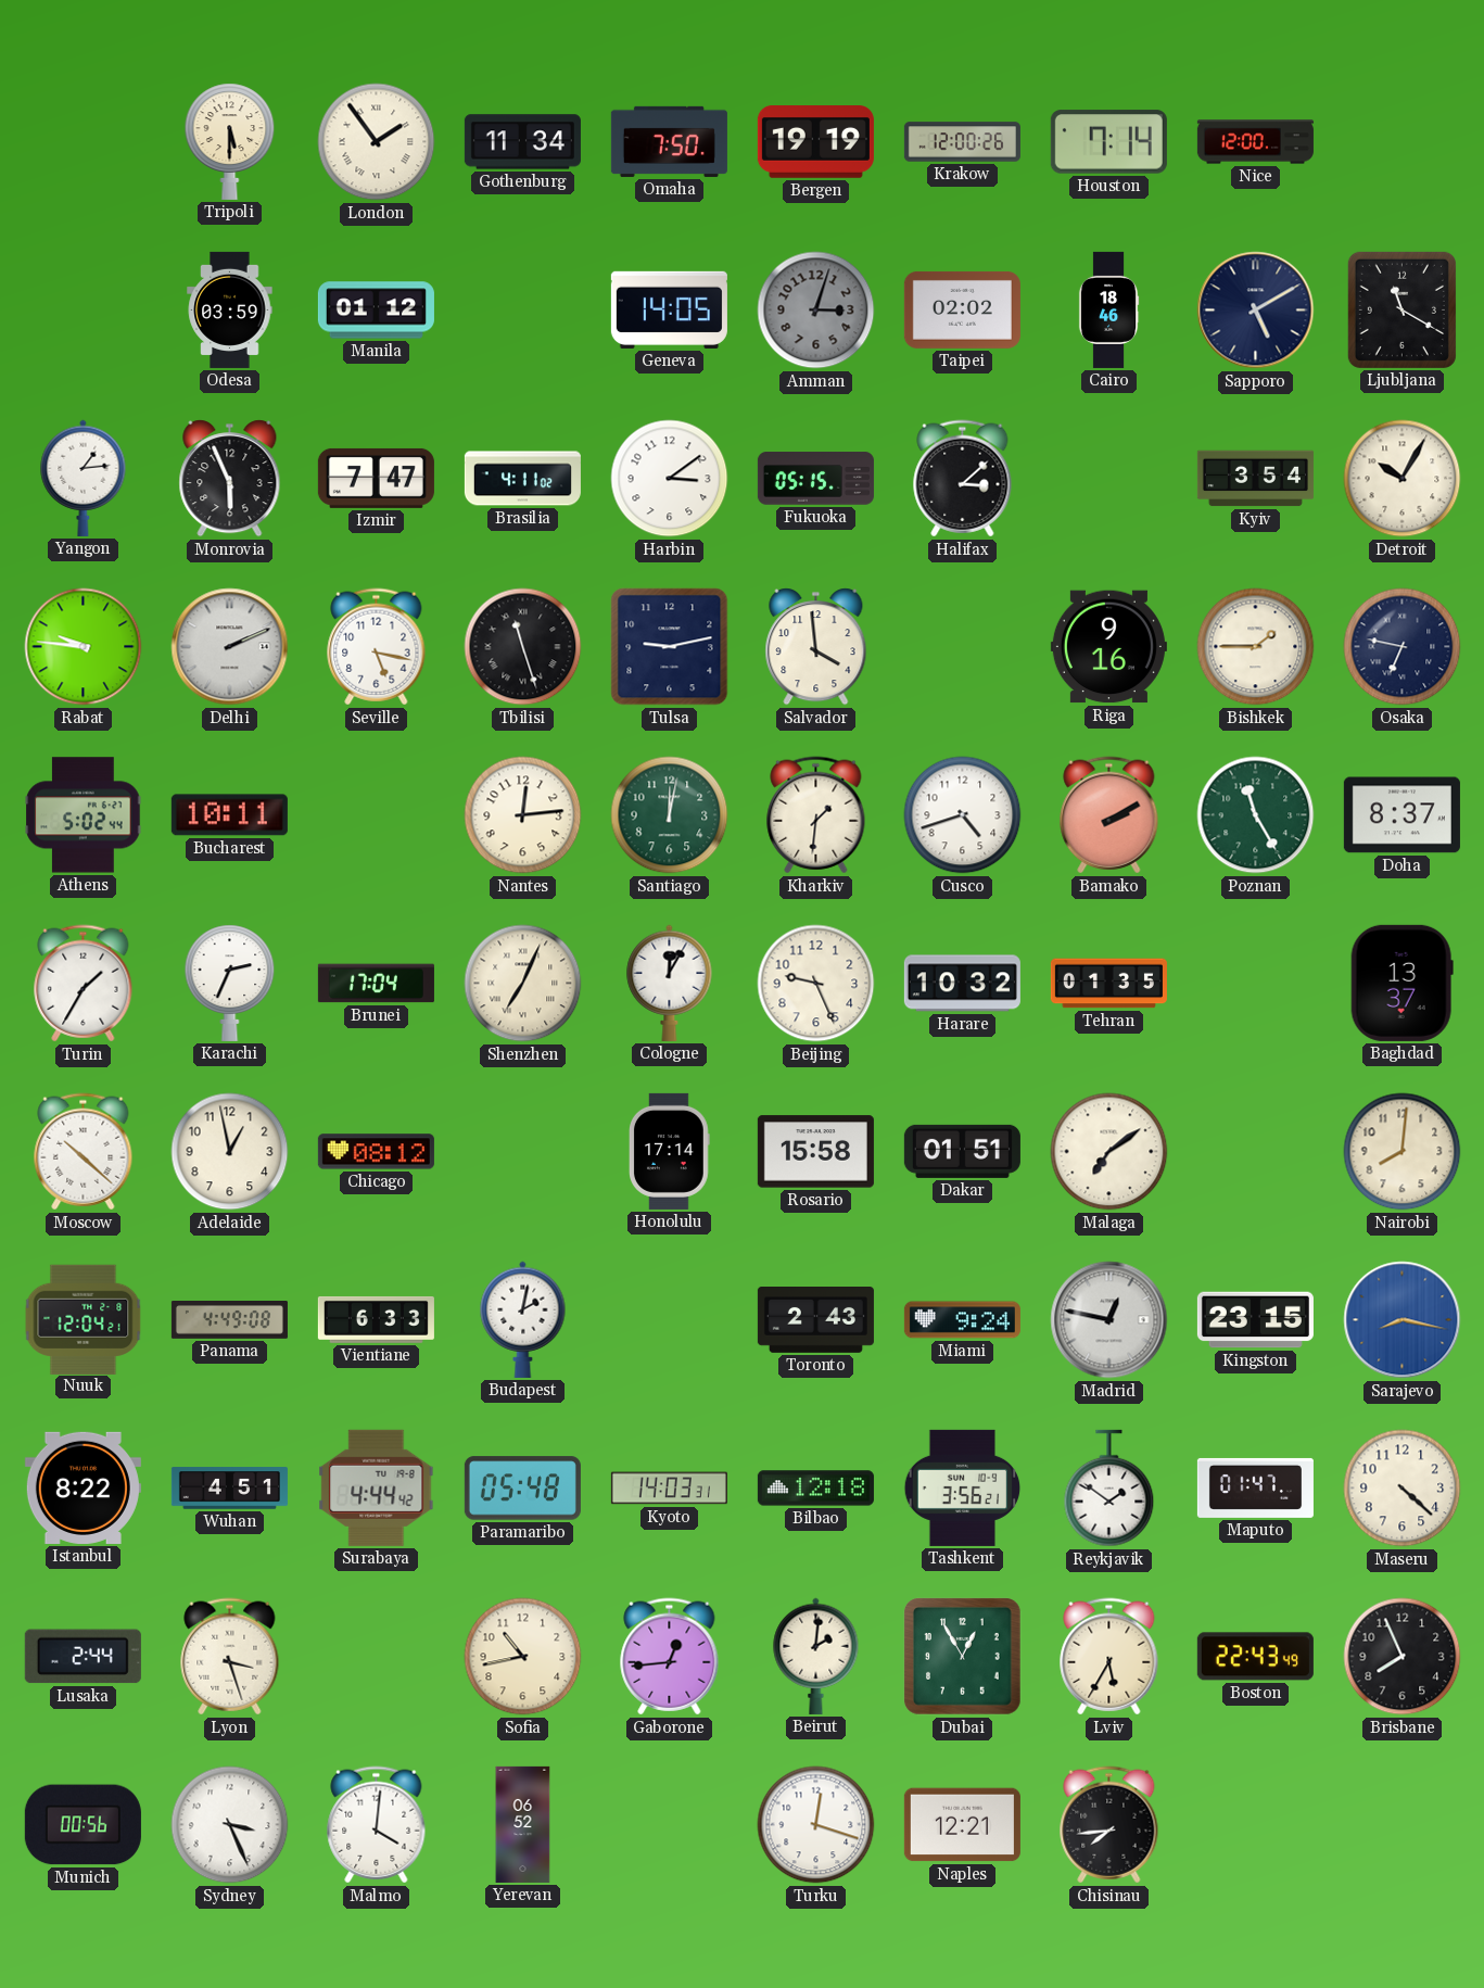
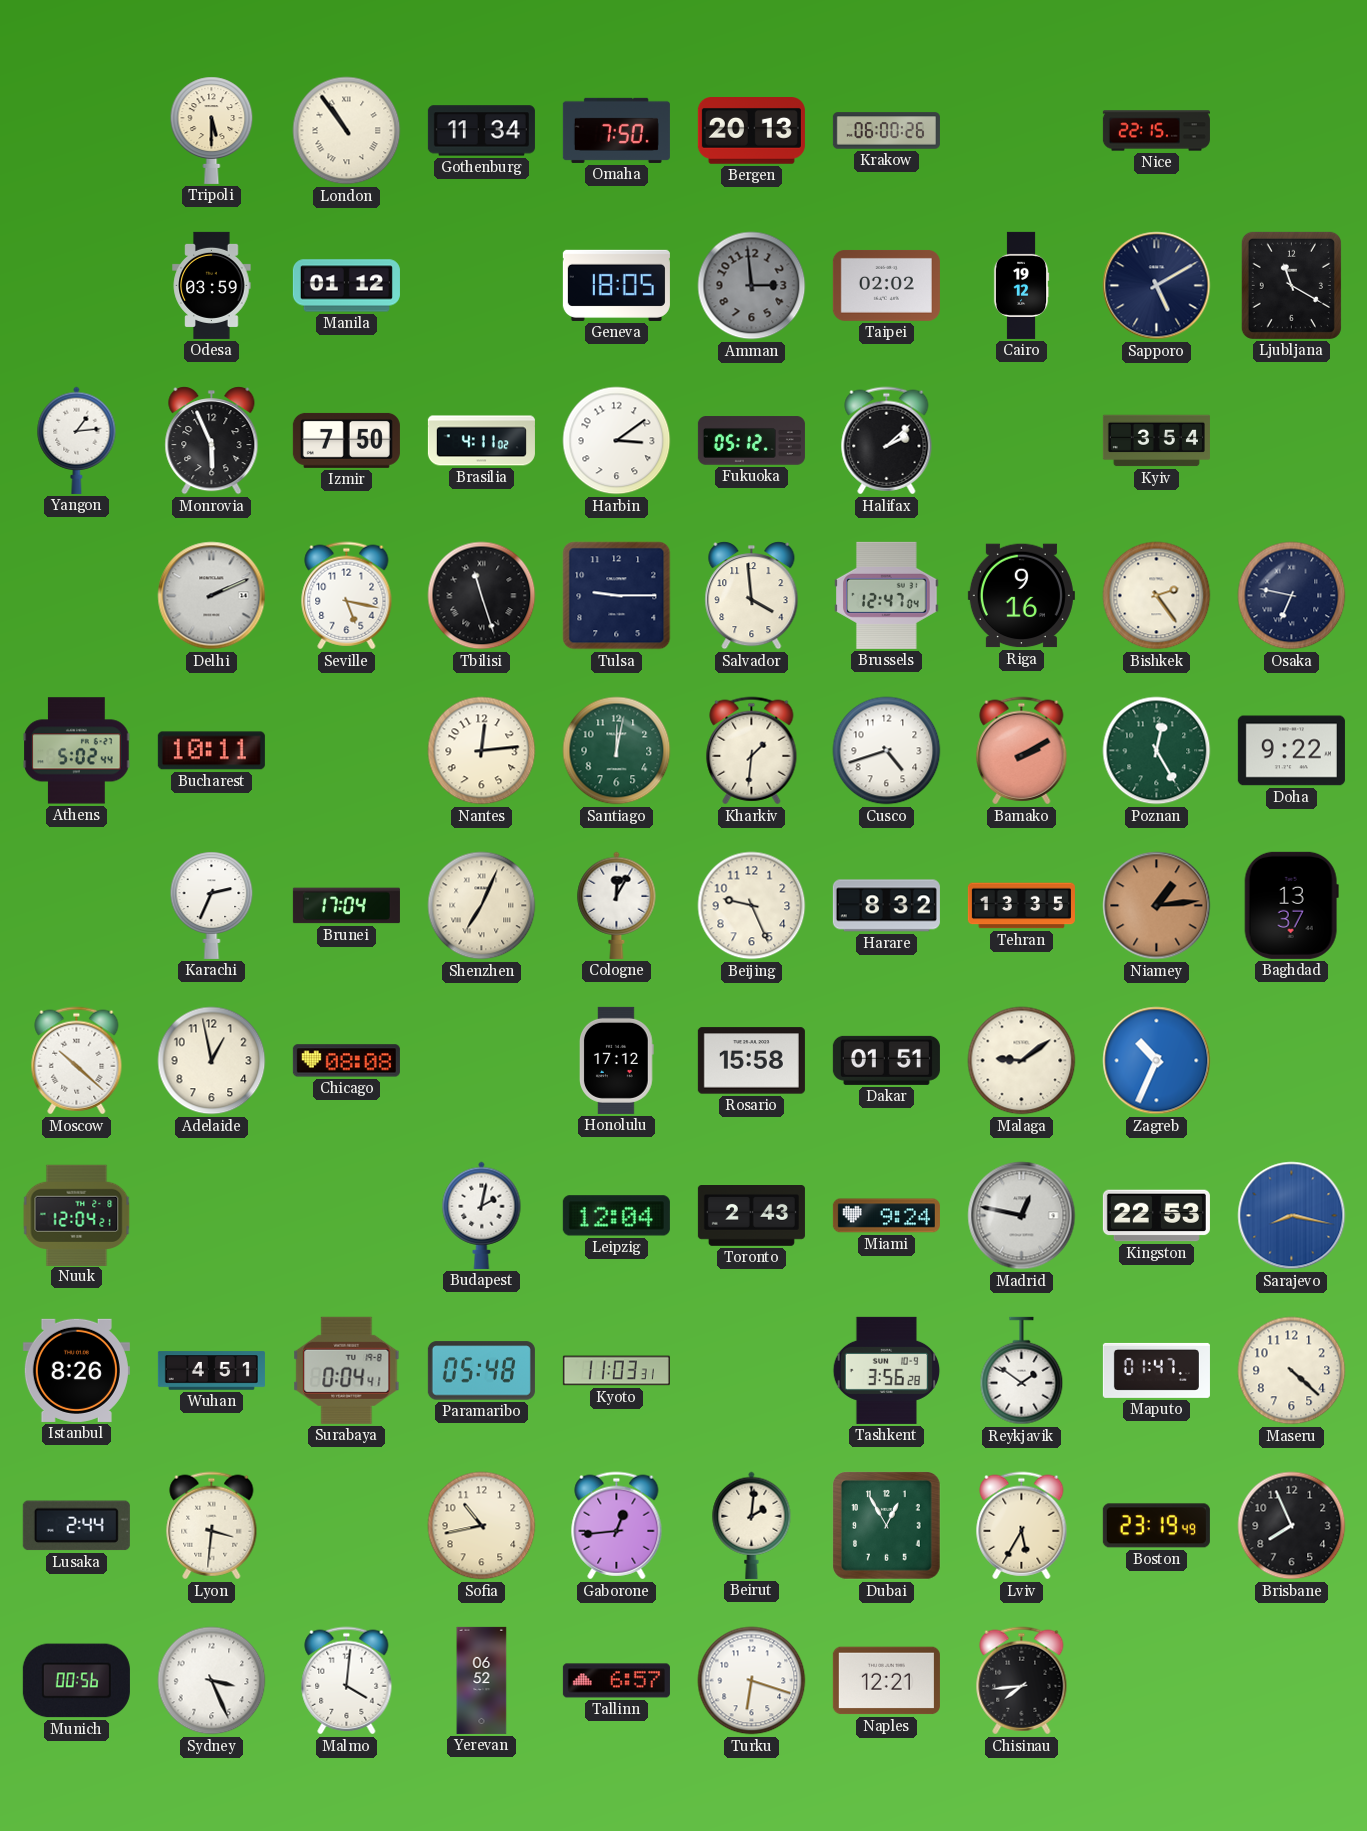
London: 1:54 -> 10:54 (347, 131)
Bergen: 19:19 -> 20:13 (751, 131)
Krakow: 12:00 -> 06:00 (886, 131)
Houston: 7:14 -> none (1108, 142)
Nice: 12:00 -> 22:15 (1156, 131)
Geneva: 14:05 -> 18:05 (616, 285)
Amman: 3:03 -> 2:59 (752, 286)
Cairo: 18:46 -> 19:12 (1021, 285)
Izmir: 7:47 -> 7:50 (346, 440)
Fukuoka: 05:15 -> 05:12 (751, 441)
Halifax: 3:08 -> 2:08 (887, 441)
Detroit: 10:05 -> none (1403, 479)
Rabat: 9:46 -> none (84, 647)
Tulsa: 9:13 -> 9:15 (617, 596)
Brussels: none -> 12:47 (887, 595)
Bishkek: 1:45 -> 2:24 (1157, 596)
Poznan: 11:25 -> 12:25 (1157, 751)
Doha: 8:37 -> 9:22 (1291, 751)
Turin: 1:35 -> none (84, 984)
Harare: 10:32 -> 8:32 (886, 906)
Tehran: 01:35 -> 13:35 (1021, 906)
Niamey: none -> 1:14 (1157, 906)
Chicago: 08:12 -> 08:08 (346, 1061)
Honolulu: 17:14 -> 17:12 (617, 1060)
Malaga: 7:09 -> 9:09 (1022, 1061)
Zagreb: none -> 10:34 (1157, 1061)
Nairobi: 8:01 -> none (1403, 1152)
Panama: 4:49 -> none (229, 1320)
Vientiane: 6:33 -> none (376, 1319)
Leipzig: none -> 12:04 (616, 1216)
Kingston: 23:15 -> 22:53 (1156, 1216)
Istanbul: 8:22 -> 8:26 (76, 1370)
Surabaya: 4:44 -> 0:04 (347, 1370)
Kyoto: 14:03 -> 11:03 (616, 1371)
Bilbao: 12:18 -> none (815, 1489)
Tashkent: 3:56:21 -> 3:56:28 (887, 1370)
Lyon: 3:27 -> 3:31 (212, 1526)
Boston: 22:43 -> 23:19 (1156, 1526)
Tallinn: none -> 6:57 (616, 1681)
Turku: 12:18 -> 6:18 (752, 1681)
